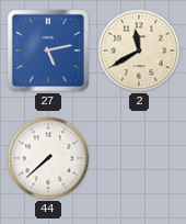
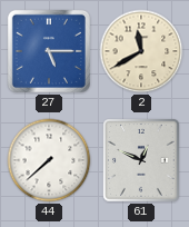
27: 5:13 -> 5:15 (49, 51)
61: none -> 12:49 (141, 160)
